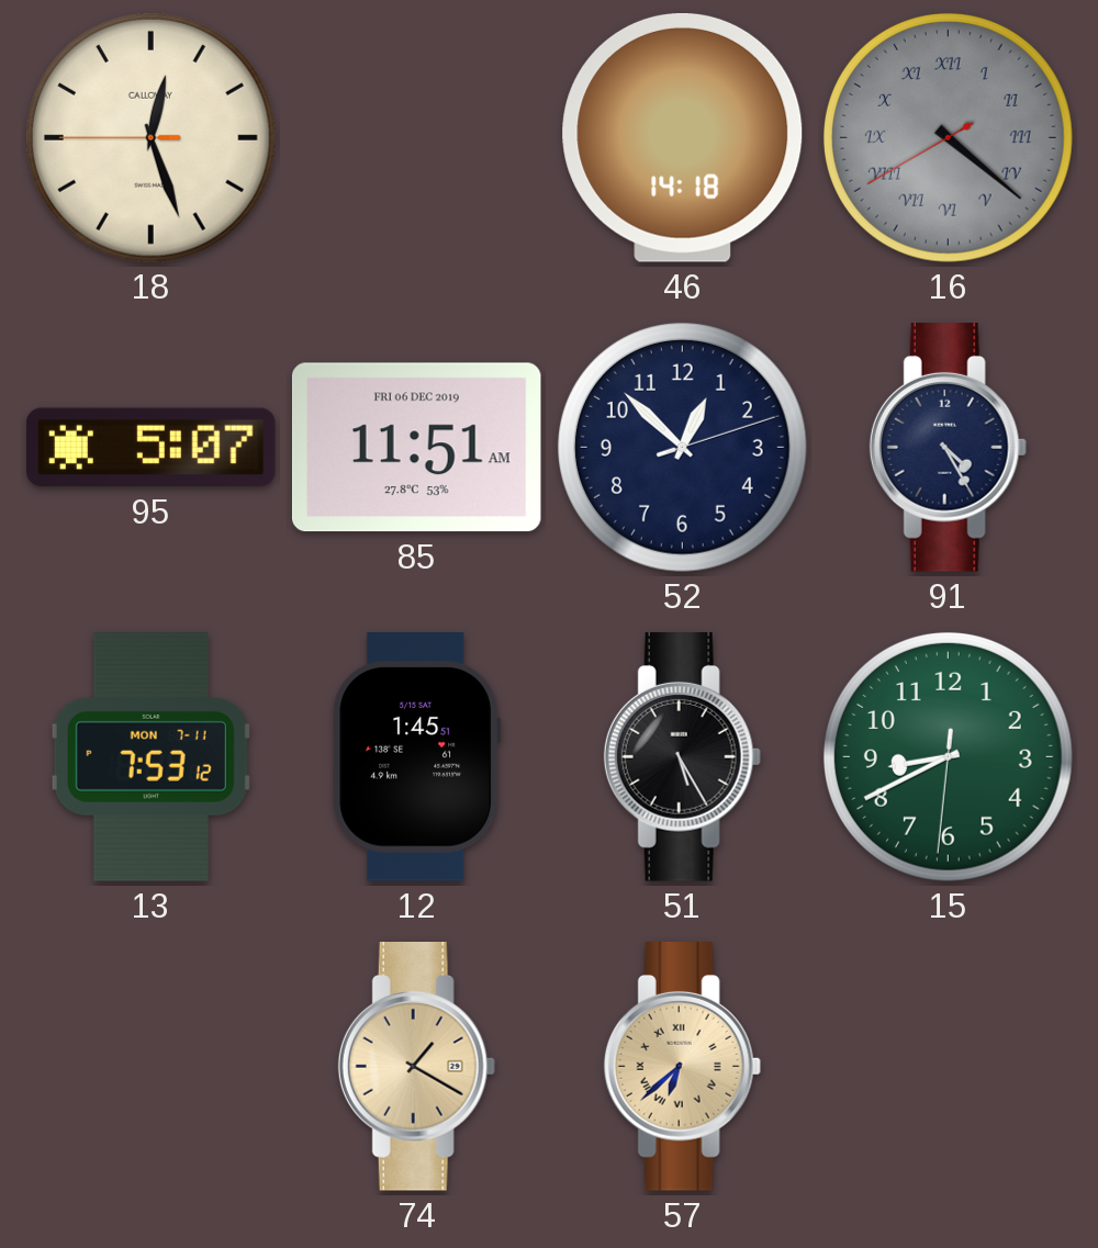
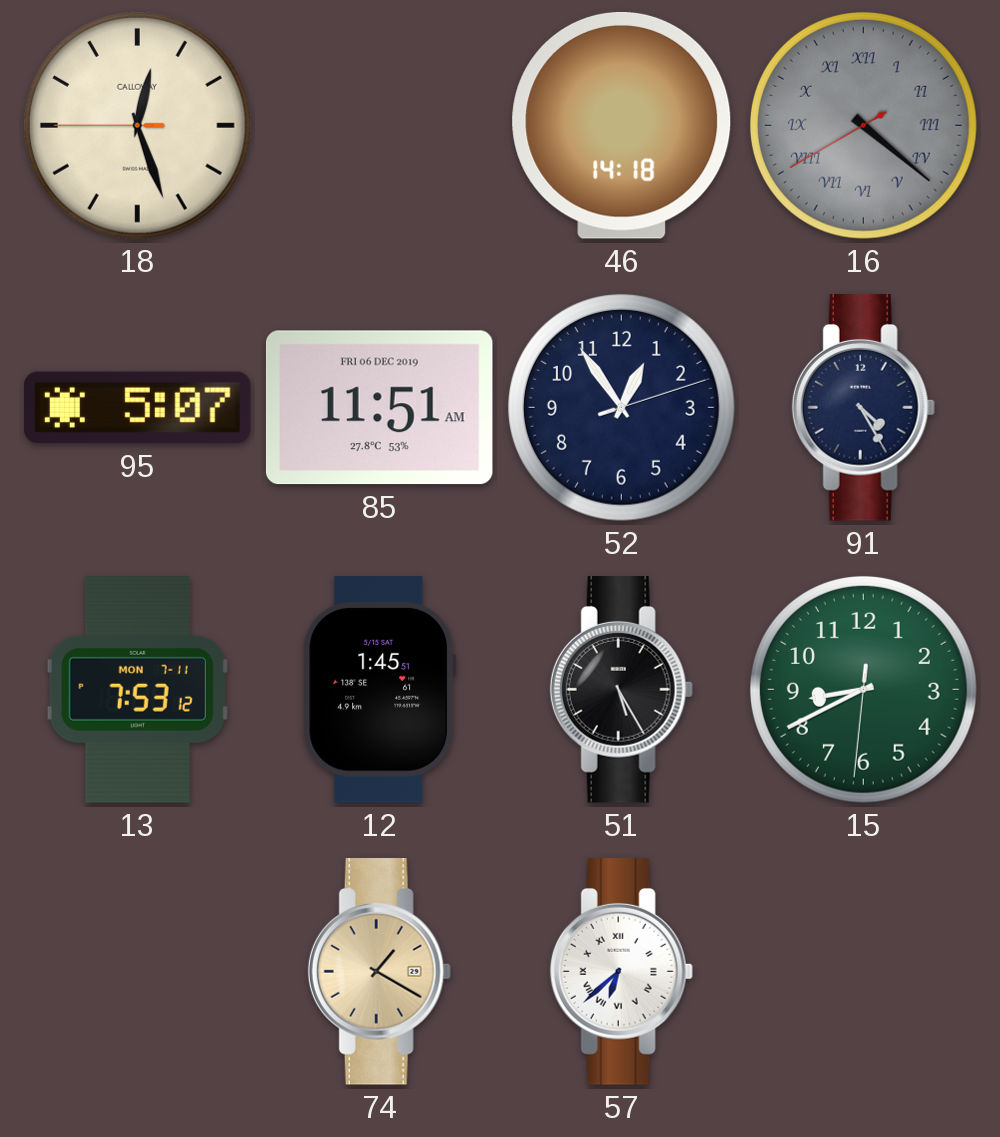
52: 12:52 -> 12:54 (621, 407)
57 dial: champagne -> white (621, 972)
